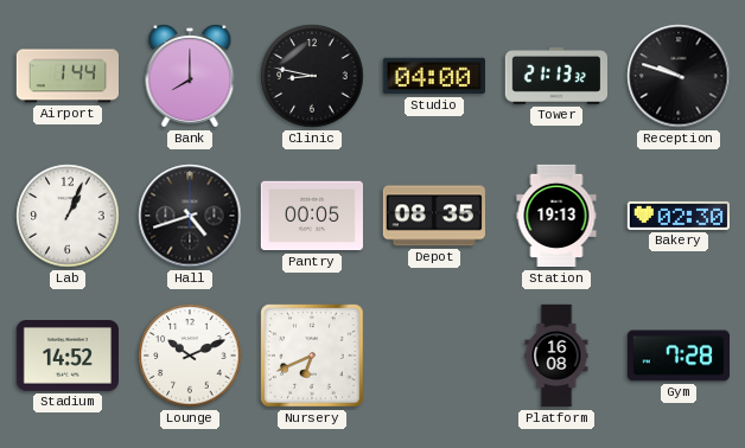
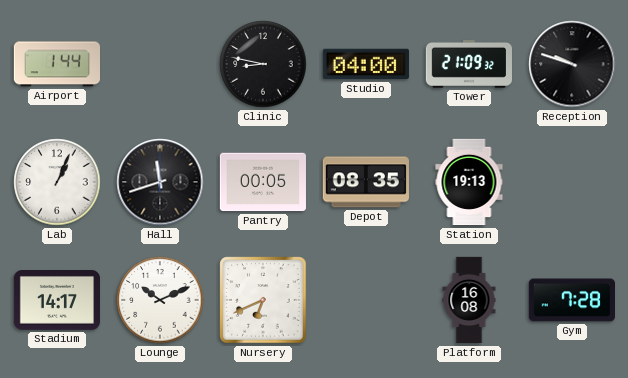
Bank: 8:00 -> none (190, 76)
Tower: 21:13 -> 21:09 (468, 64)
Hall: 4:42 -> 11:42 (160, 182)
Bakery: 02:30 -> none (677, 216)
Stadium: 14:52 -> 14:17 (56, 301)
